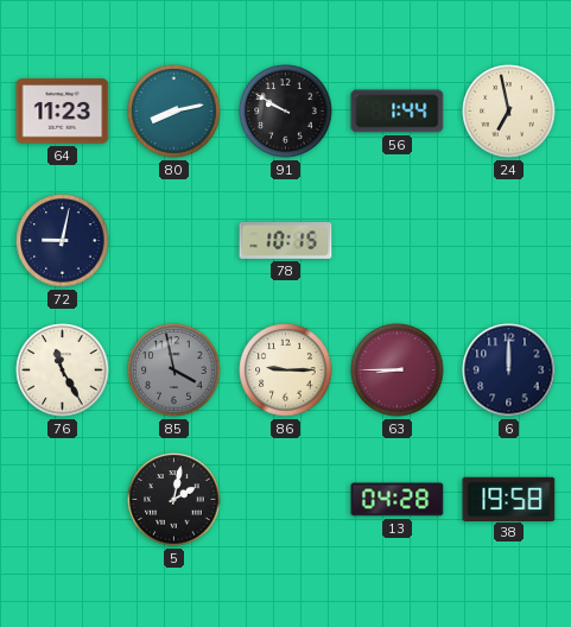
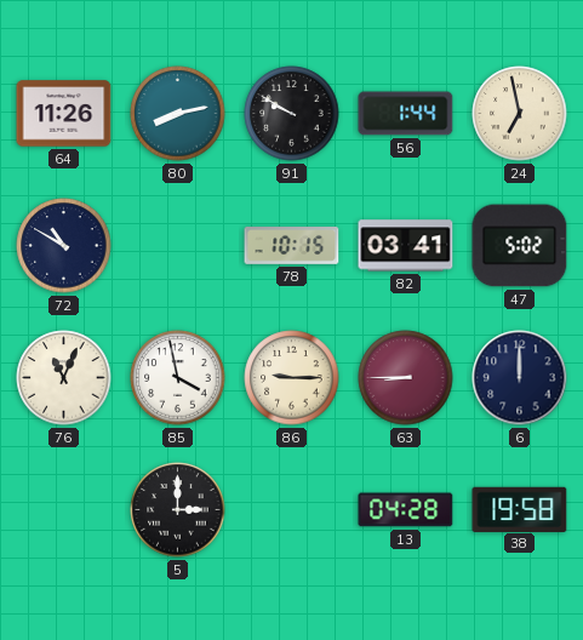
64: 11:23 -> 11:26 (64, 114)
72: 9:02 -> 10:50 (64, 246)
82: none -> 03:41 (406, 246)
47: none -> 5:02 (520, 246)
76: 11:25 -> 11:04 (64, 378)
85 dial: grey -> white (178, 378)
5: 2:02 -> 3:00 (178, 510)
